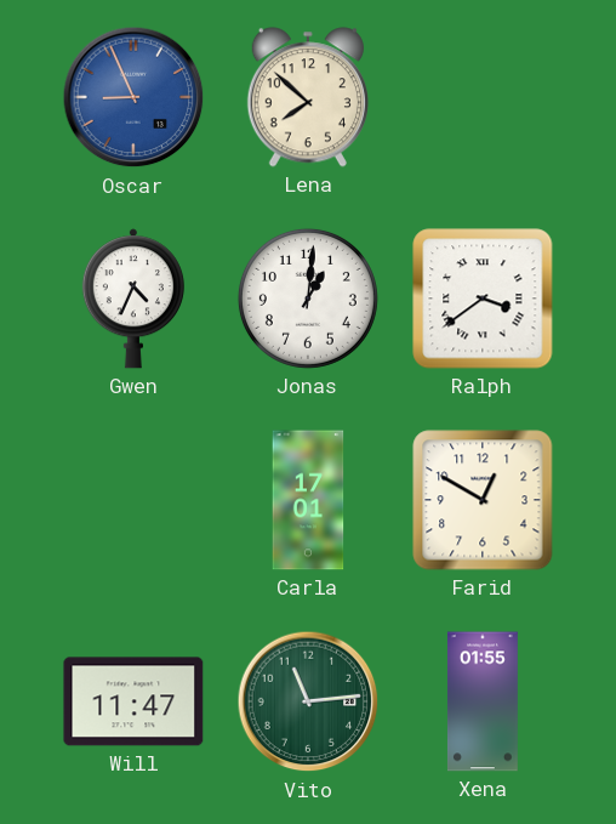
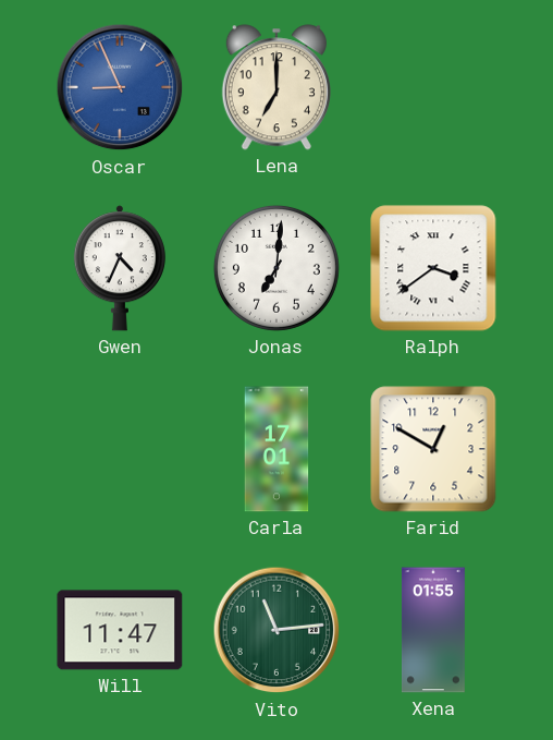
Lena: 7:52 -> 7:00 (276, 87)
Jonas: 1:01 -> 7:01 (276, 268)
